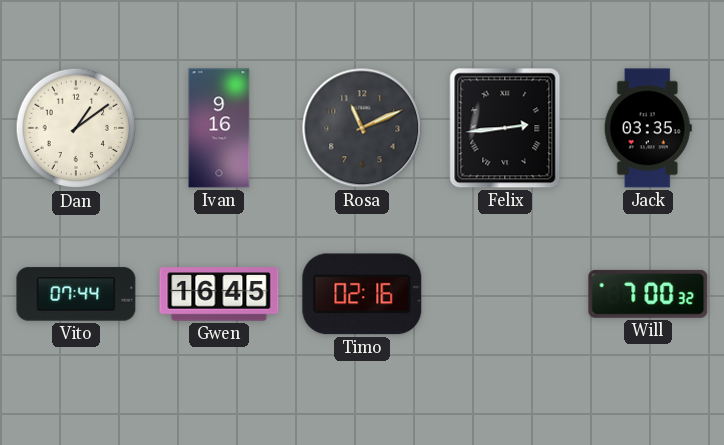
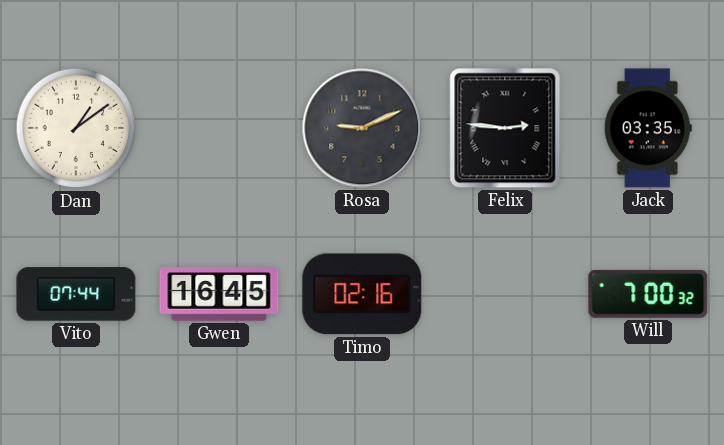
Ivan: 9:16 -> none (219, 128)
Rosa: 11:11 -> 9:11 (362, 128)
Felix: 2:44 -> 2:46 (505, 128)
